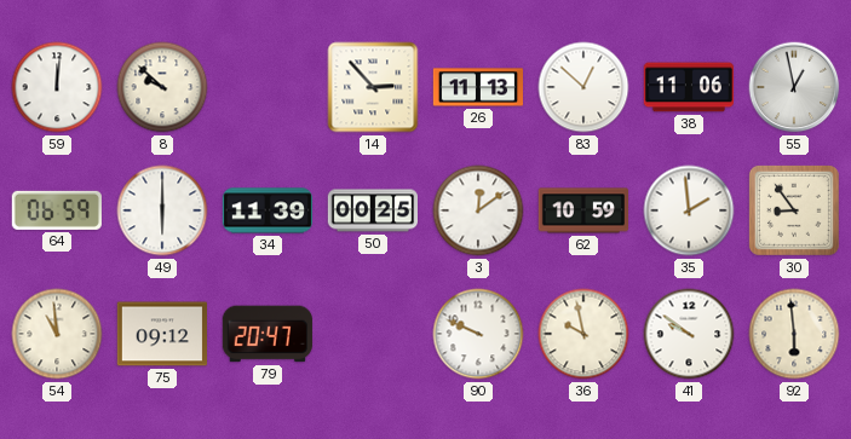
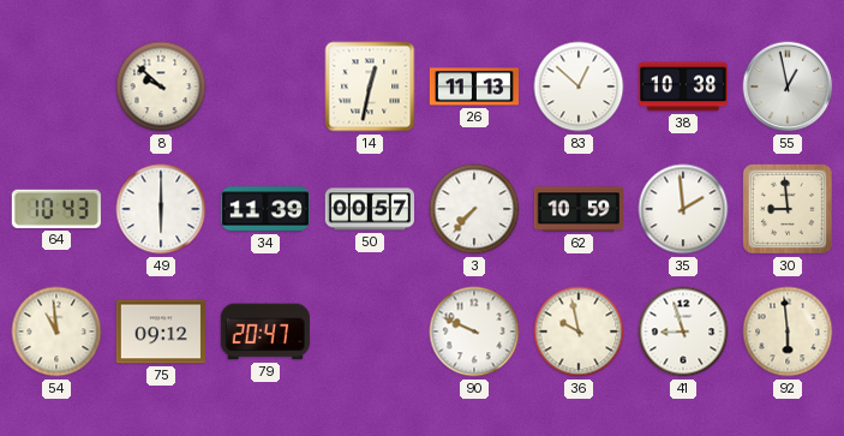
59: 12:01 -> none (57, 87)
14: 2:53 -> 12:32 (370, 86)
38: 11:06 -> 10:38 (682, 86)
64: 06:59 -> 10:43 (56, 209)
50: 00:25 -> 00:57 (369, 209)
3: 12:09 -> 7:37 (474, 209)
30: 8:54 -> 8:59 (788, 209)
41: 9:51 -> 8:57 (683, 332)
